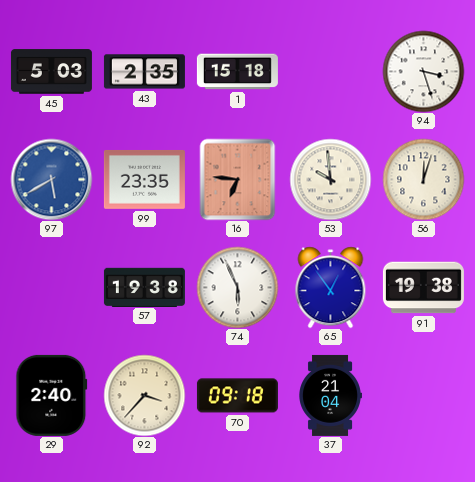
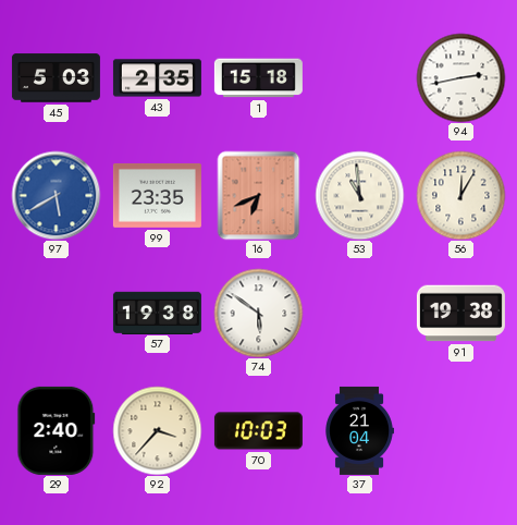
94: 3:27 -> 2:43 (460, 77)
16: 6:46 -> 6:41 (259, 195)
53: 9:59 -> 10:59 (359, 195)
56: 12:03 -> 12:05 (460, 195)
74: 5:56 -> 5:51 (258, 313)
65: 12:54 -> none (331, 287)
70: 09:18 -> 10:03 (258, 431)
